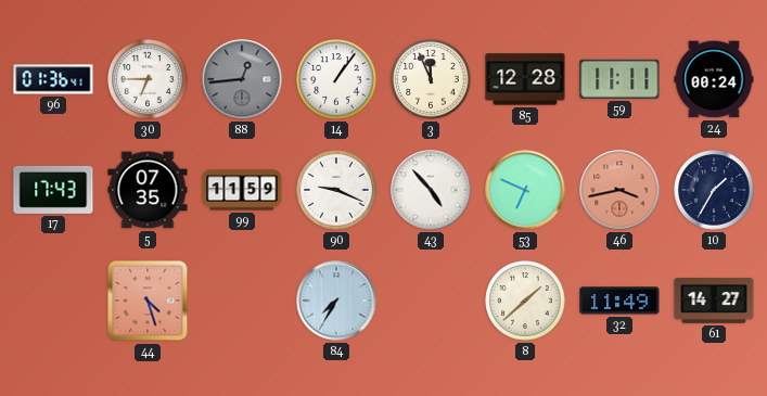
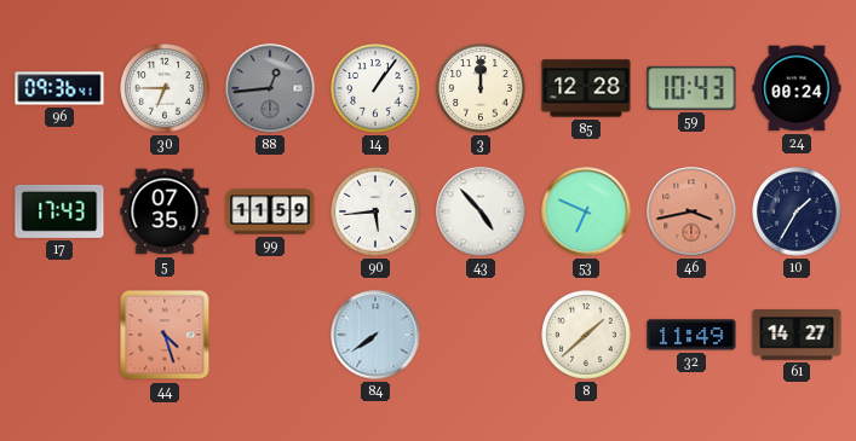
96: 01:36 -> 09:36 (59, 88)
3: 11:56 -> 12:00 (481, 88)
59: 11:11 -> 10:43 (691, 88)
90: 9:19 -> 5:44 (375, 211)
84: 7:35 -> 7:39 (375, 335)
